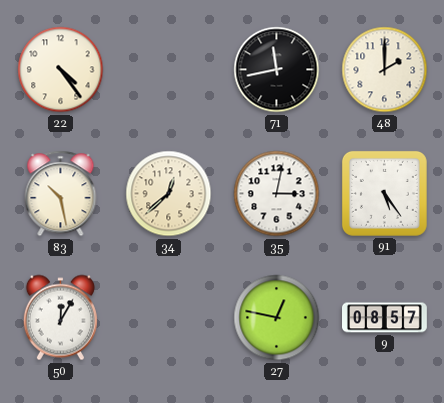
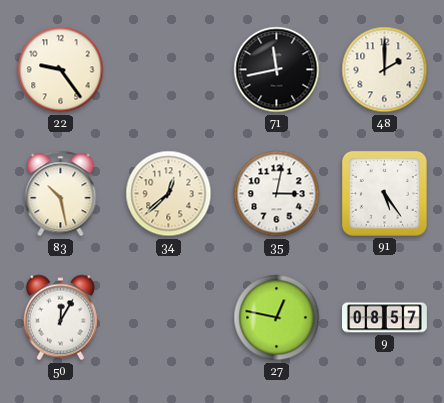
22: 4:24 -> 9:24 (61, 70)
